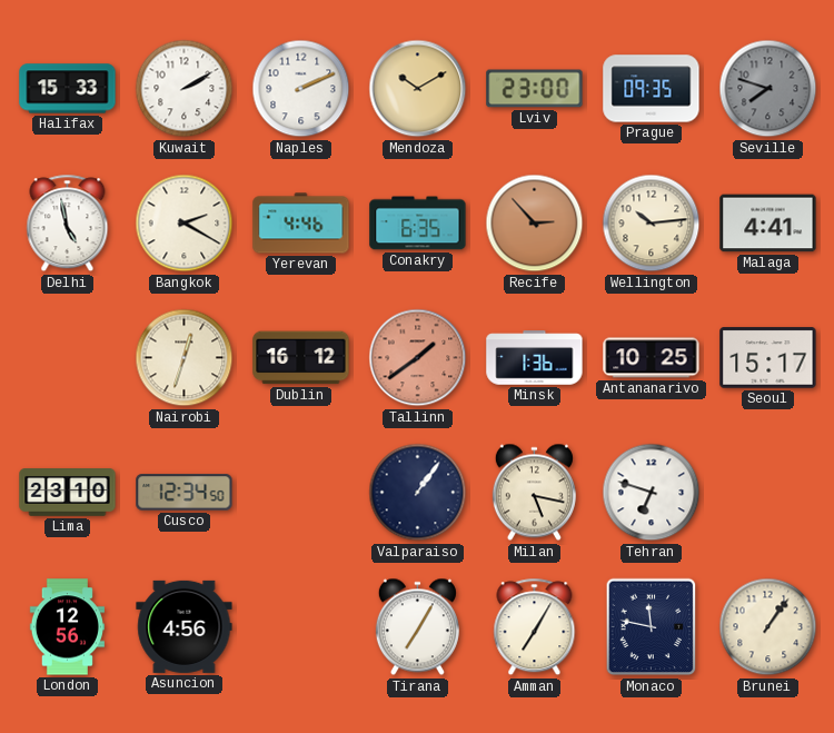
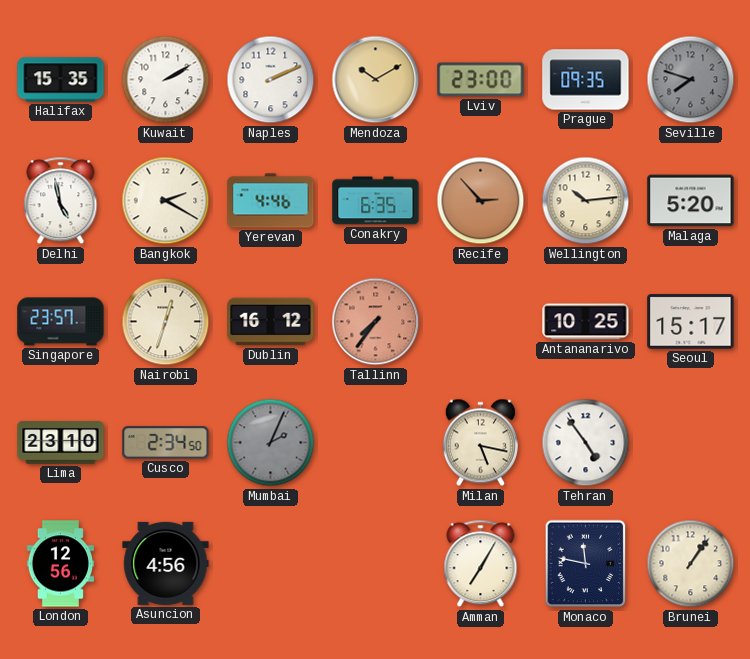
Halifax: 15:33 -> 15:35 (61, 80)
Malaga: 4:41 -> 5:20 (691, 201)
Singapore: none -> 23:57 (61, 322)
Tallinn: 1:39 -> 7:36 (376, 322)
Minsk: 1:36 -> none (535, 358)
Cusco: 12:34 -> 2:34 (166, 443)
Mumbai: none -> 2:04 (271, 443)
Valparaiso: 1:06 -> none (418, 493)
Tehran: 6:48 -> 4:54 (586, 443)
Tirana: 7:05 -> none (417, 627)
